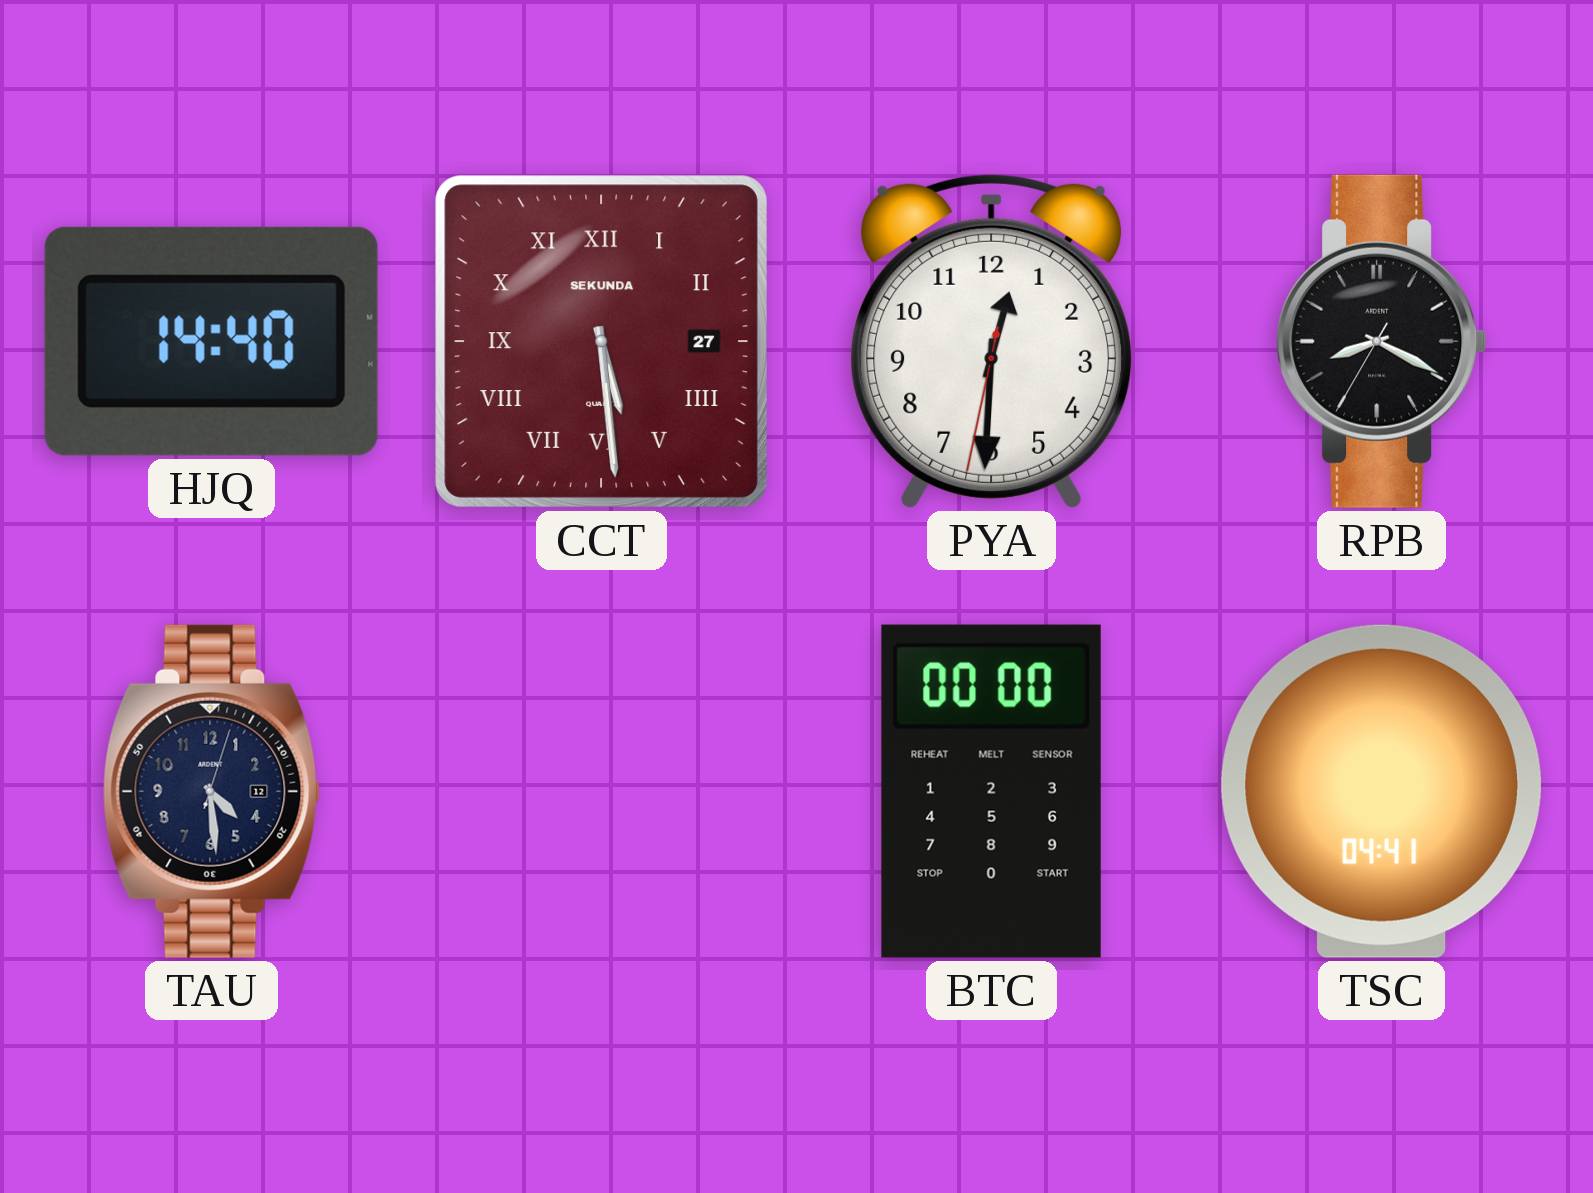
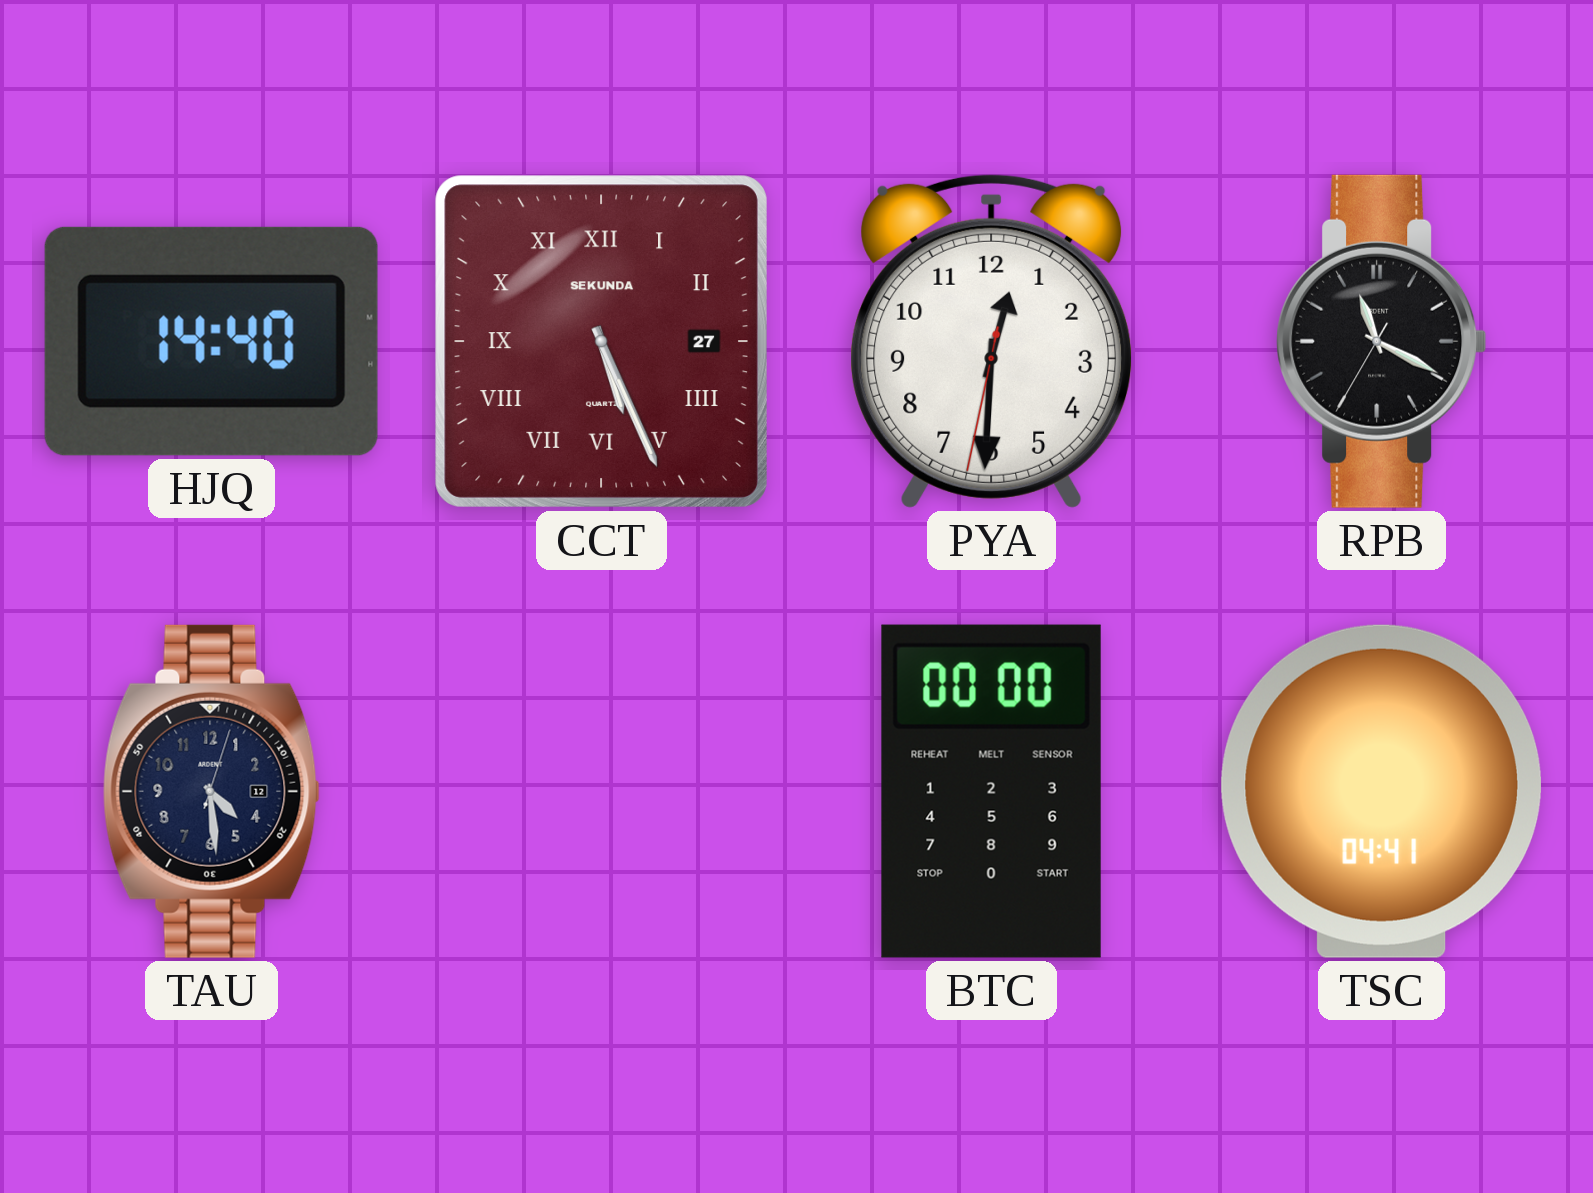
CCT: 5:29 -> 5:26 (601, 341)
RPB: 8:19 -> 11:19 (1382, 341)
